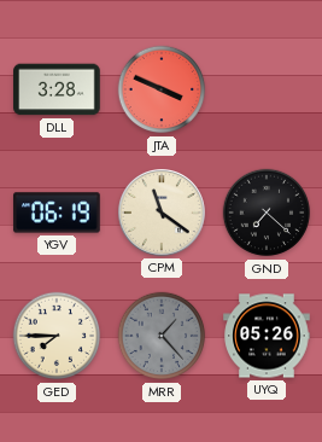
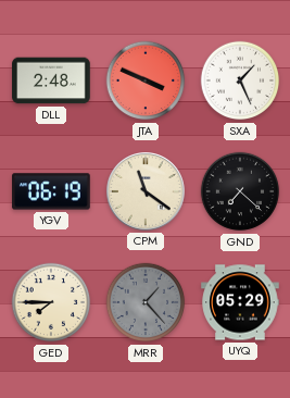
DLL: 3:28 -> 2:48 (51, 80)
SXA: none -> 1:26 (240, 80)
UYQ: 05:26 -> 05:29 (240, 302)
